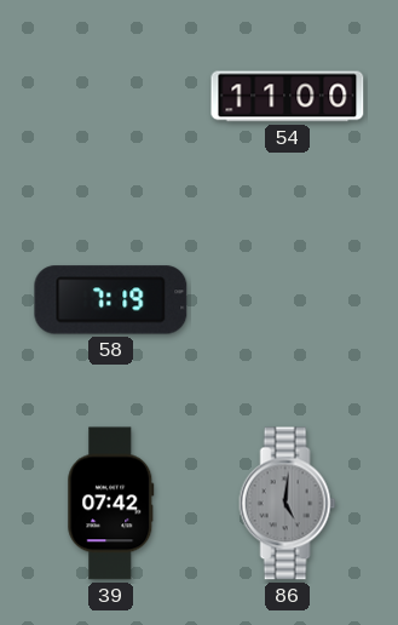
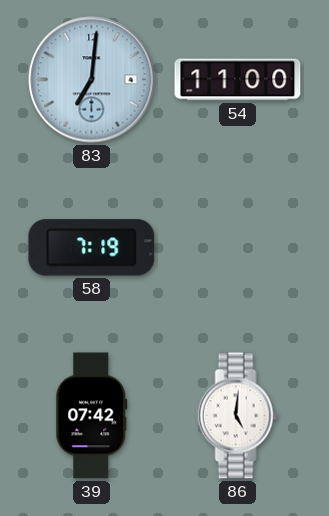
83: none -> 7:01 (92, 80)
86 dial: grey -> white (238, 416)
